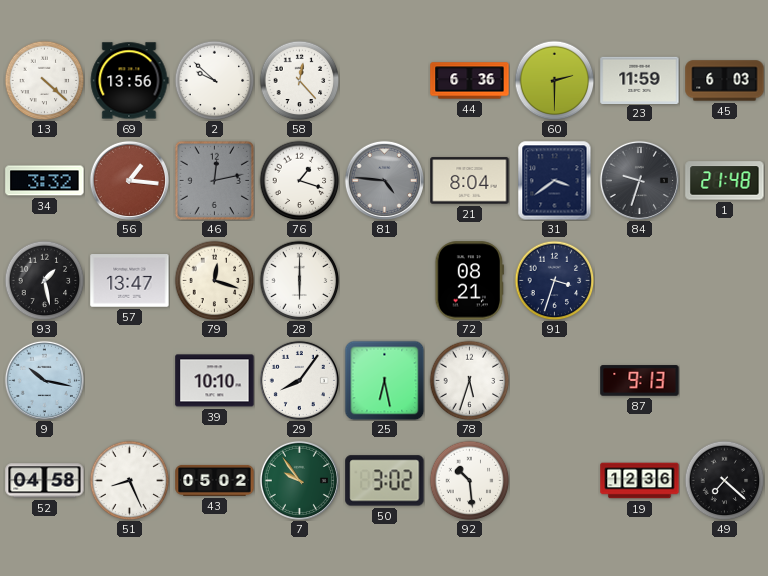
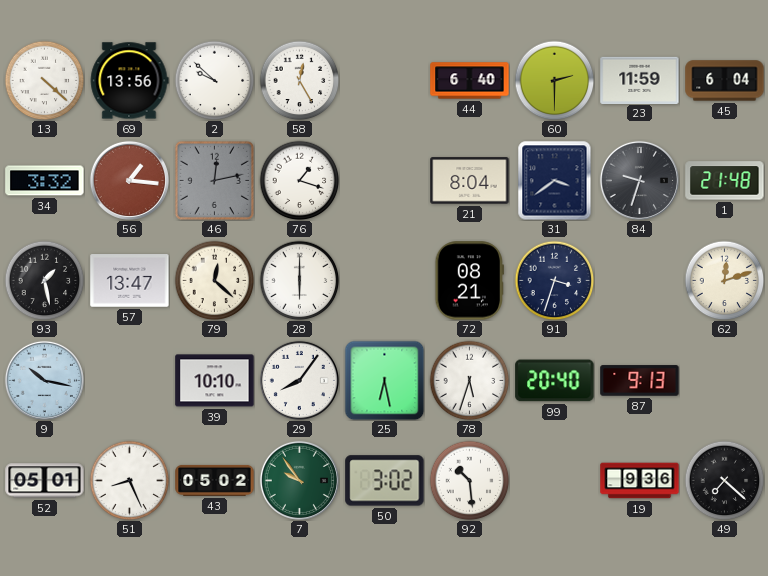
58: 12:23 -> 12:25 (299, 80)
44: 6:36 -> 6:40 (470, 81)
45: 6:03 -> 6:04 (725, 81)
81: 4:46 -> none (384, 180)
79: 12:18 -> 12:22 (214, 280)
62: none -> 12:12 (724, 280)
99: none -> 20:40 (555, 381)
52: 04:58 -> 05:01 (45, 481)
19: 12:36 -> 9:36 (640, 481)
